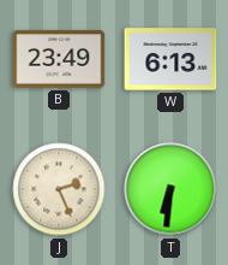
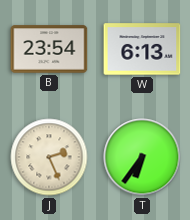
B: 23:49 -> 23:54 (49, 49)
T: 6:31 -> 6:36 (142, 157)
